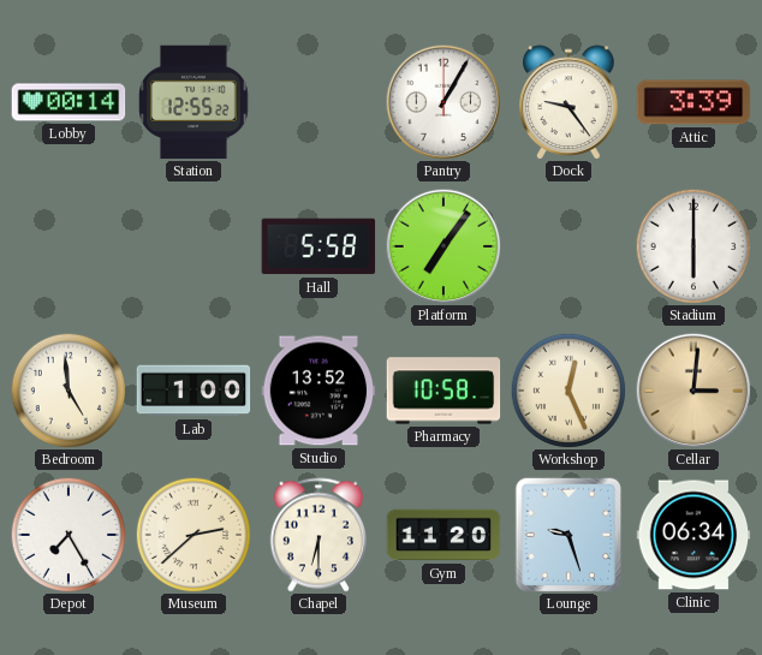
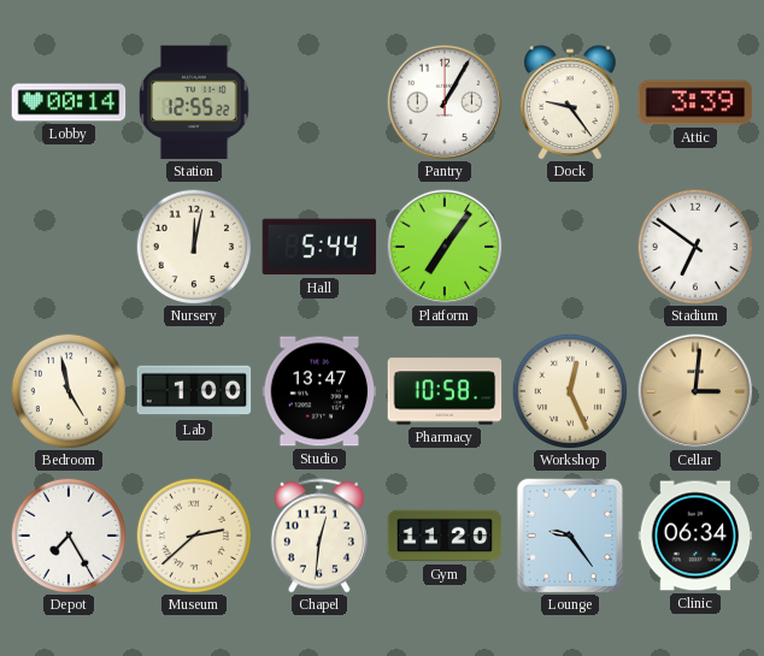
Nursery: none -> 12:02 (193, 246)
Hall: 5:58 -> 5:44 (319, 247)
Stadium: 6:00 -> 6:51 (694, 246)
Bedroom: 4:59 -> 4:58 (67, 390)
Studio: 13:52 -> 13:47 (319, 391)
Chapel: 6:30 -> 12:31 (319, 536)
Lounge: 9:27 -> 9:24 (570, 536)
